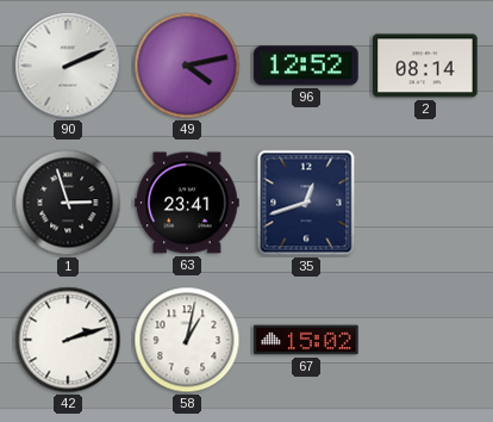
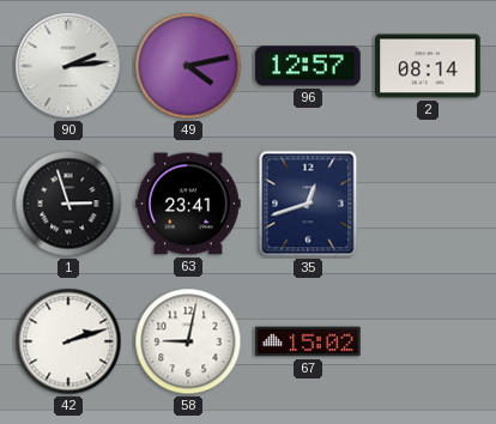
90: 2:11 -> 2:14 (68, 66)
96: 12:52 -> 12:57 (308, 66)
58: 1:02 -> 9:02 (188, 341)
